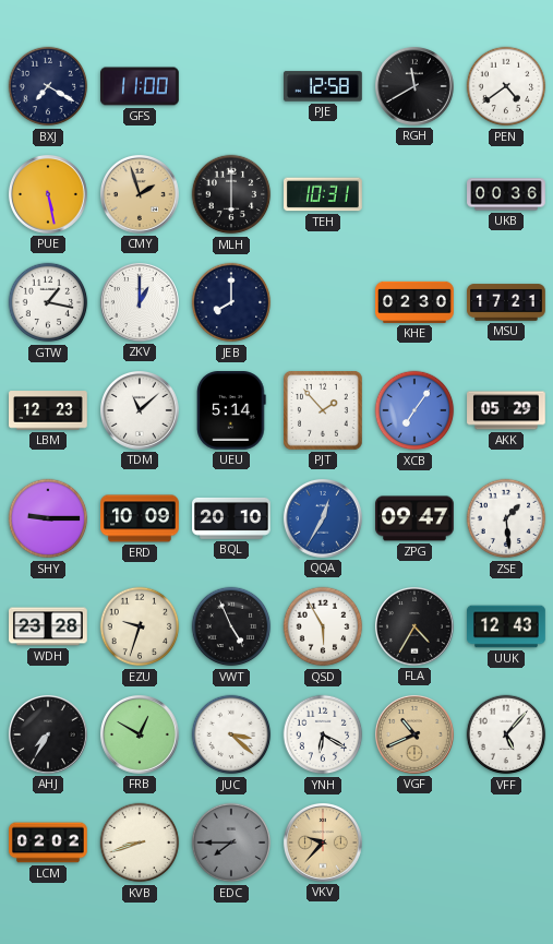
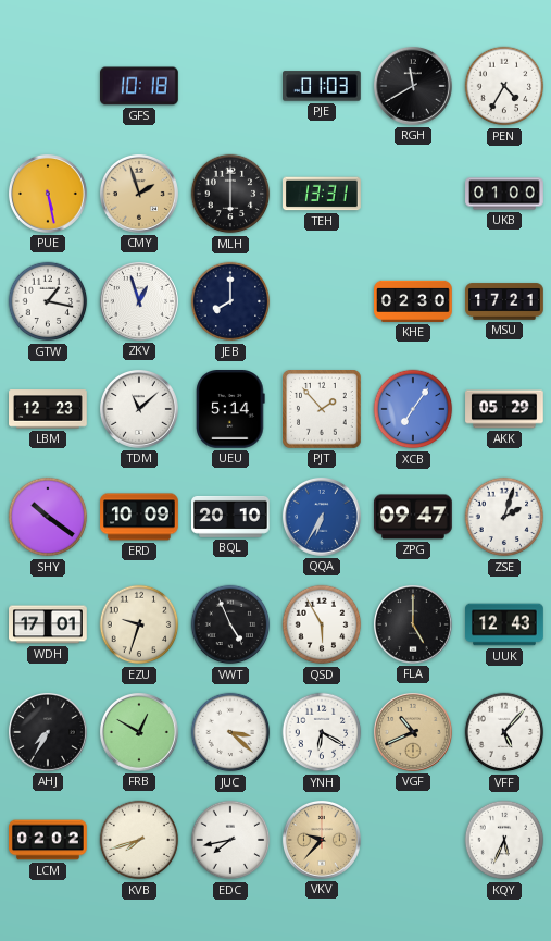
BXJ: 7:20 -> none (48, 86)
GFS: 11:00 -> 10:18 (140, 86)
PJE: 12:58 -> 01:03 (323, 86)
PEN: 4:39 -> 4:35 (504, 86)
TEH: 10:31 -> 13:31 (323, 194)
UKB: 00:36 -> 01:00 (504, 194)
ZKV: 1:00 -> 12:57 (139, 301)
SHY: 9:15 -> 10:21 (48, 517)
QQA: 12:35 -> 6:35 (322, 517)
ZSE: 1:29 -> 2:03 (504, 517)
WDH: 23:28 -> 17:01 (48, 624)
FLA: 4:35 -> 5:00 (413, 624)
KVB: 8:42 -> 7:42 (139, 840)
EDC: 7:45 -> 7:43 (230, 840)
EDC dial: grey -> white (230, 840)
KQY: none -> 5:34 (504, 840)
